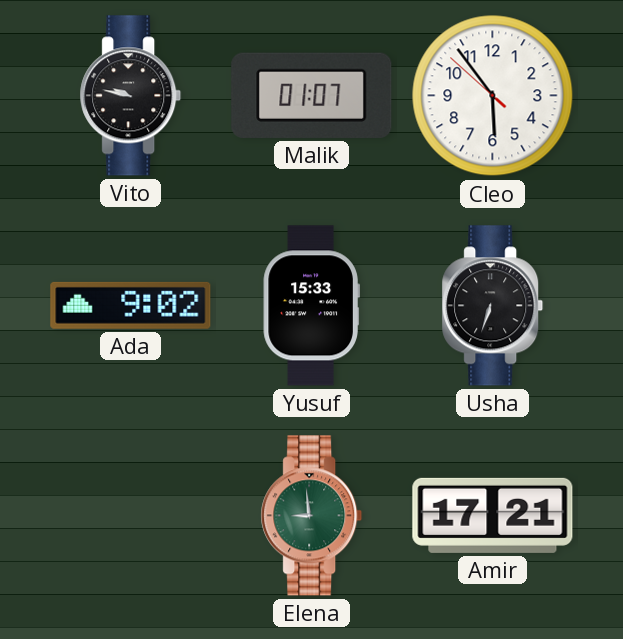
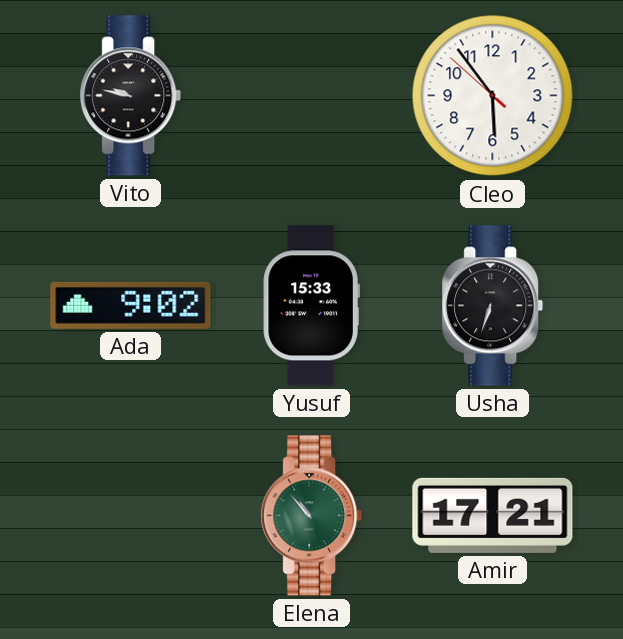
Malik: 01:07 -> none (312, 95)
Elena: 8:59 -> 10:53 (312, 516)
